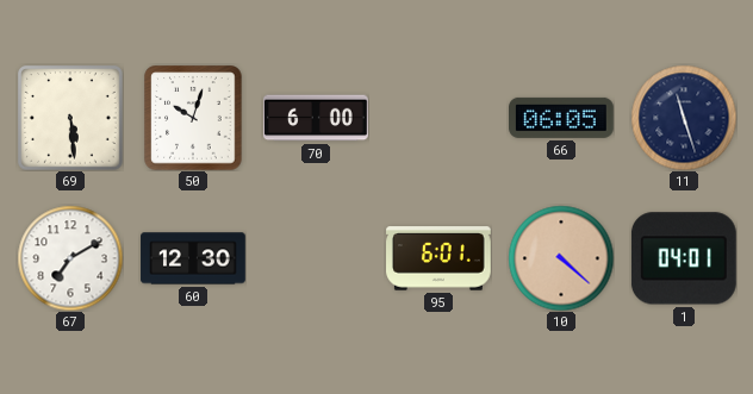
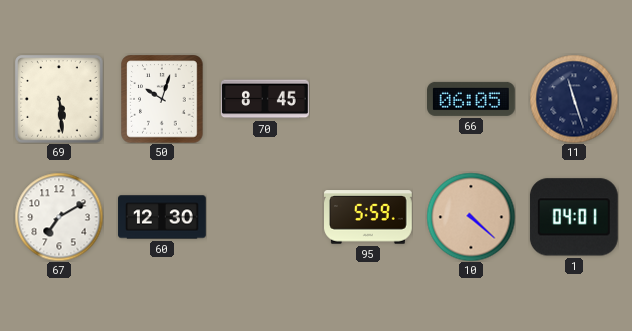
70: 6:00 -> 8:45 (266, 99)
95: 6:01 -> 5:59 (369, 217)
